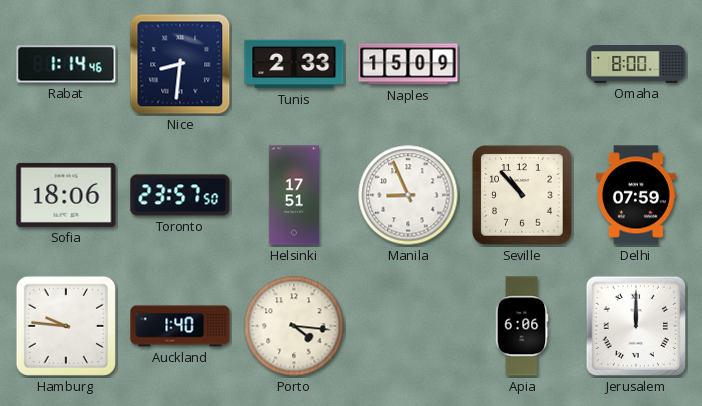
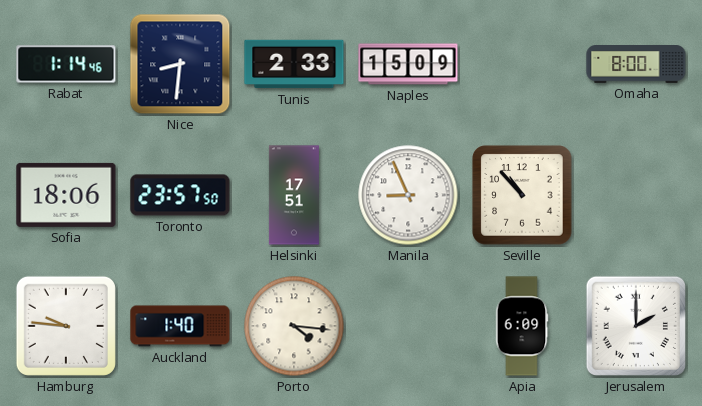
Delhi: 07:59 -> none (636, 195)
Apia: 6:06 -> 6:09 (522, 326)
Jerusalem: 12:00 -> 2:00 (636, 326)
